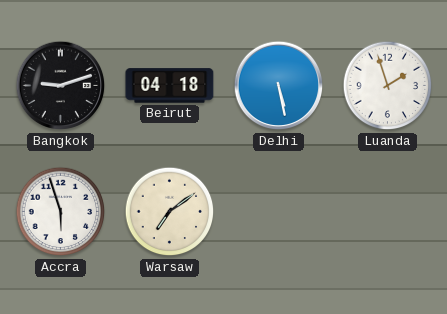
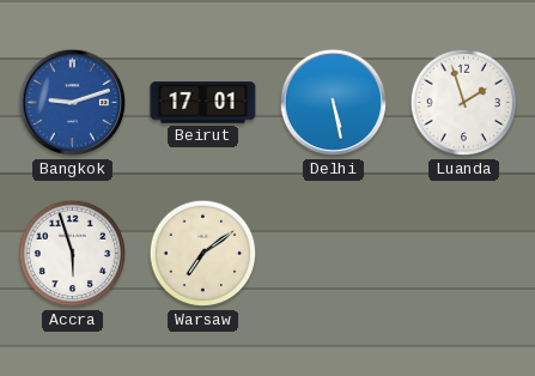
Bangkok dial: black -> blue (73, 103)
Beirut: 04:18 -> 17:01 (203, 103)
